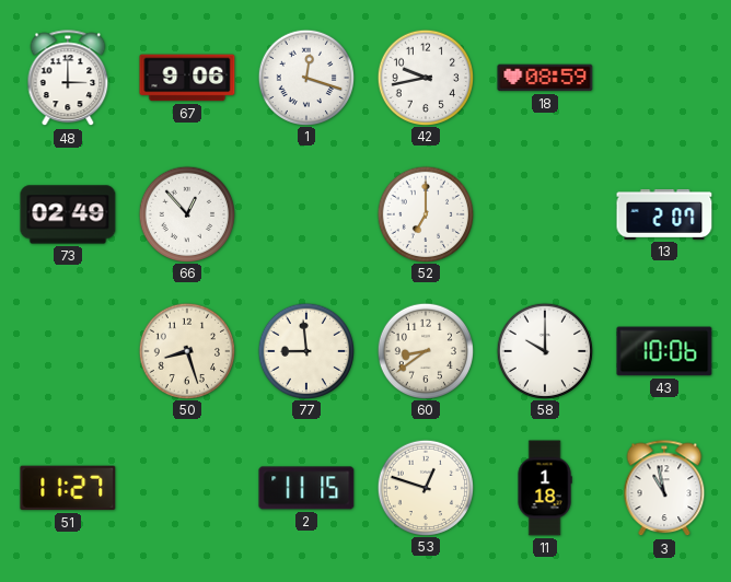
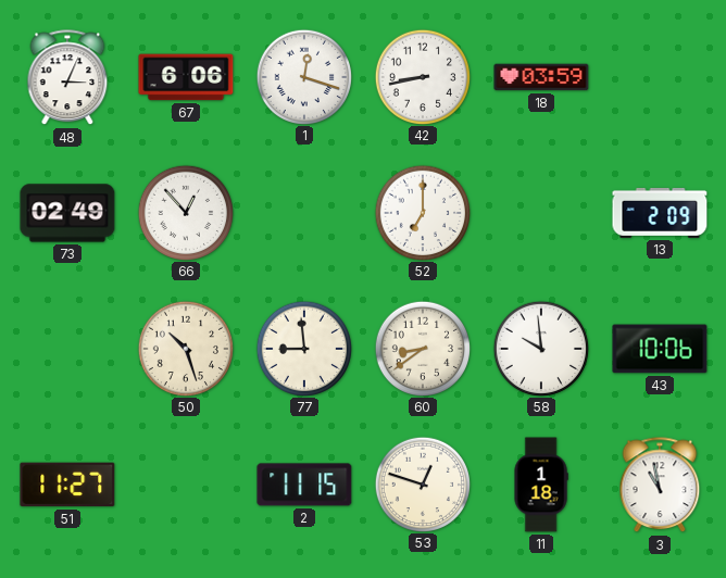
48: 3:00 -> 3:04 (67, 78)
67: 9:06 -> 6:06 (186, 77)
42: 9:43 -> 8:43 (422, 76)
18: 08:59 -> 03:59 (541, 77)
13: 2:07 -> 2:09 (660, 213)
50: 8:27 -> 10:27 (185, 348)
58: 10:00 -> 9:59 (540, 348)
